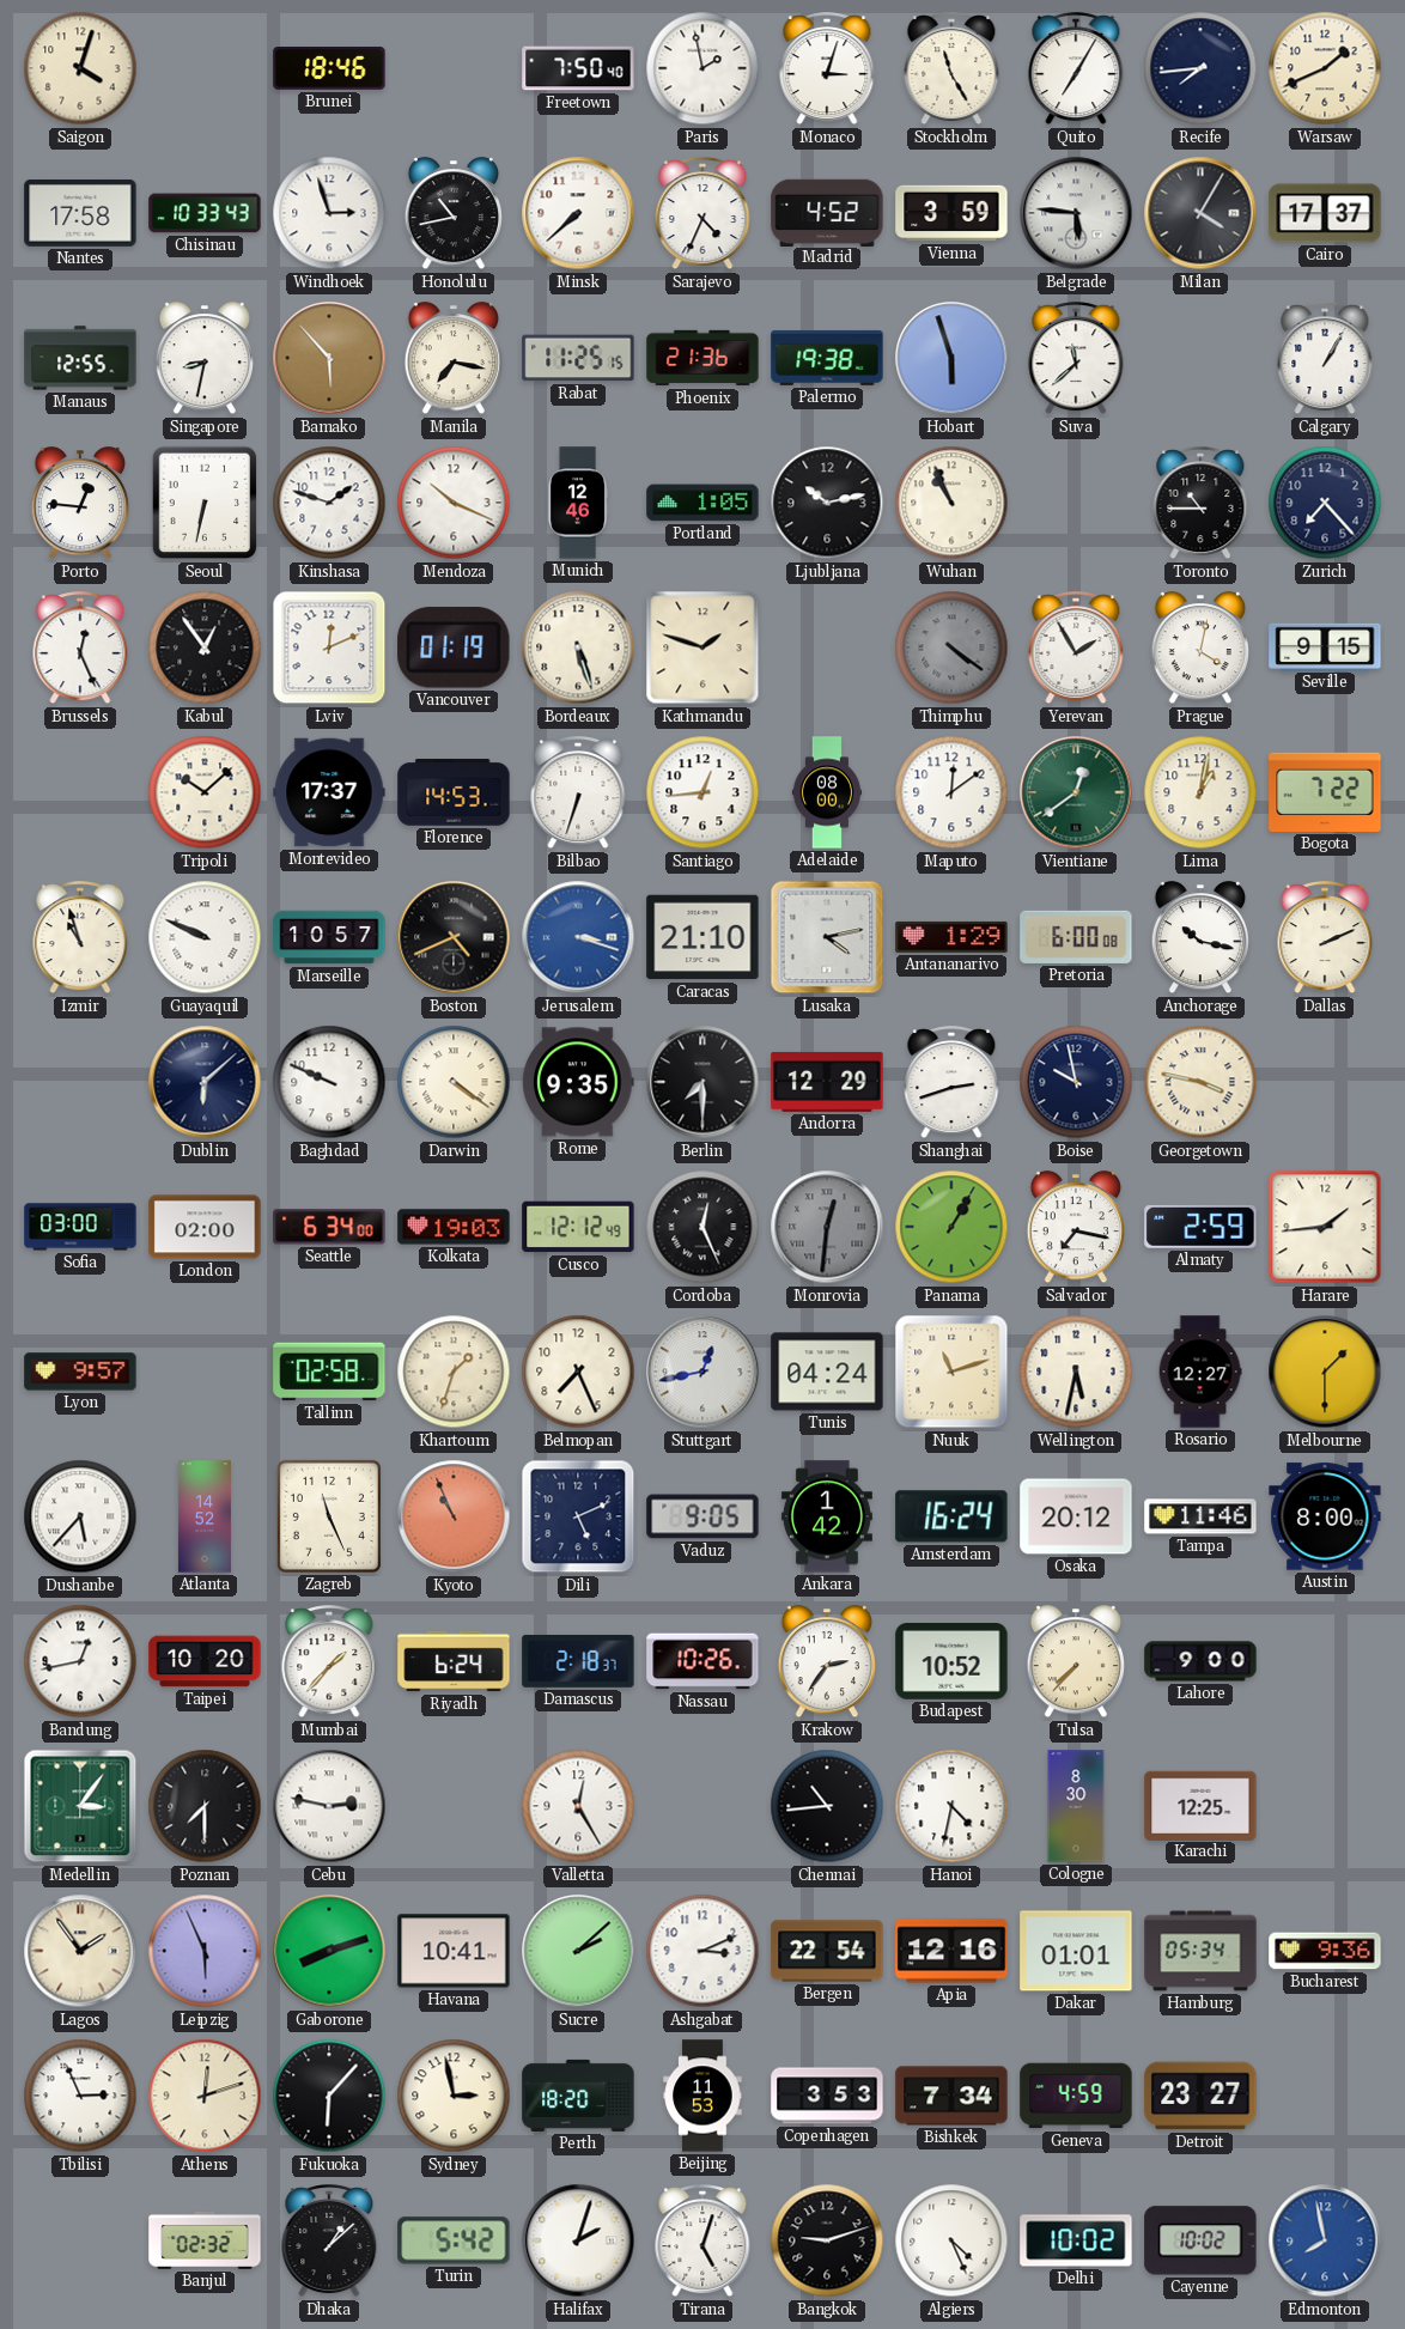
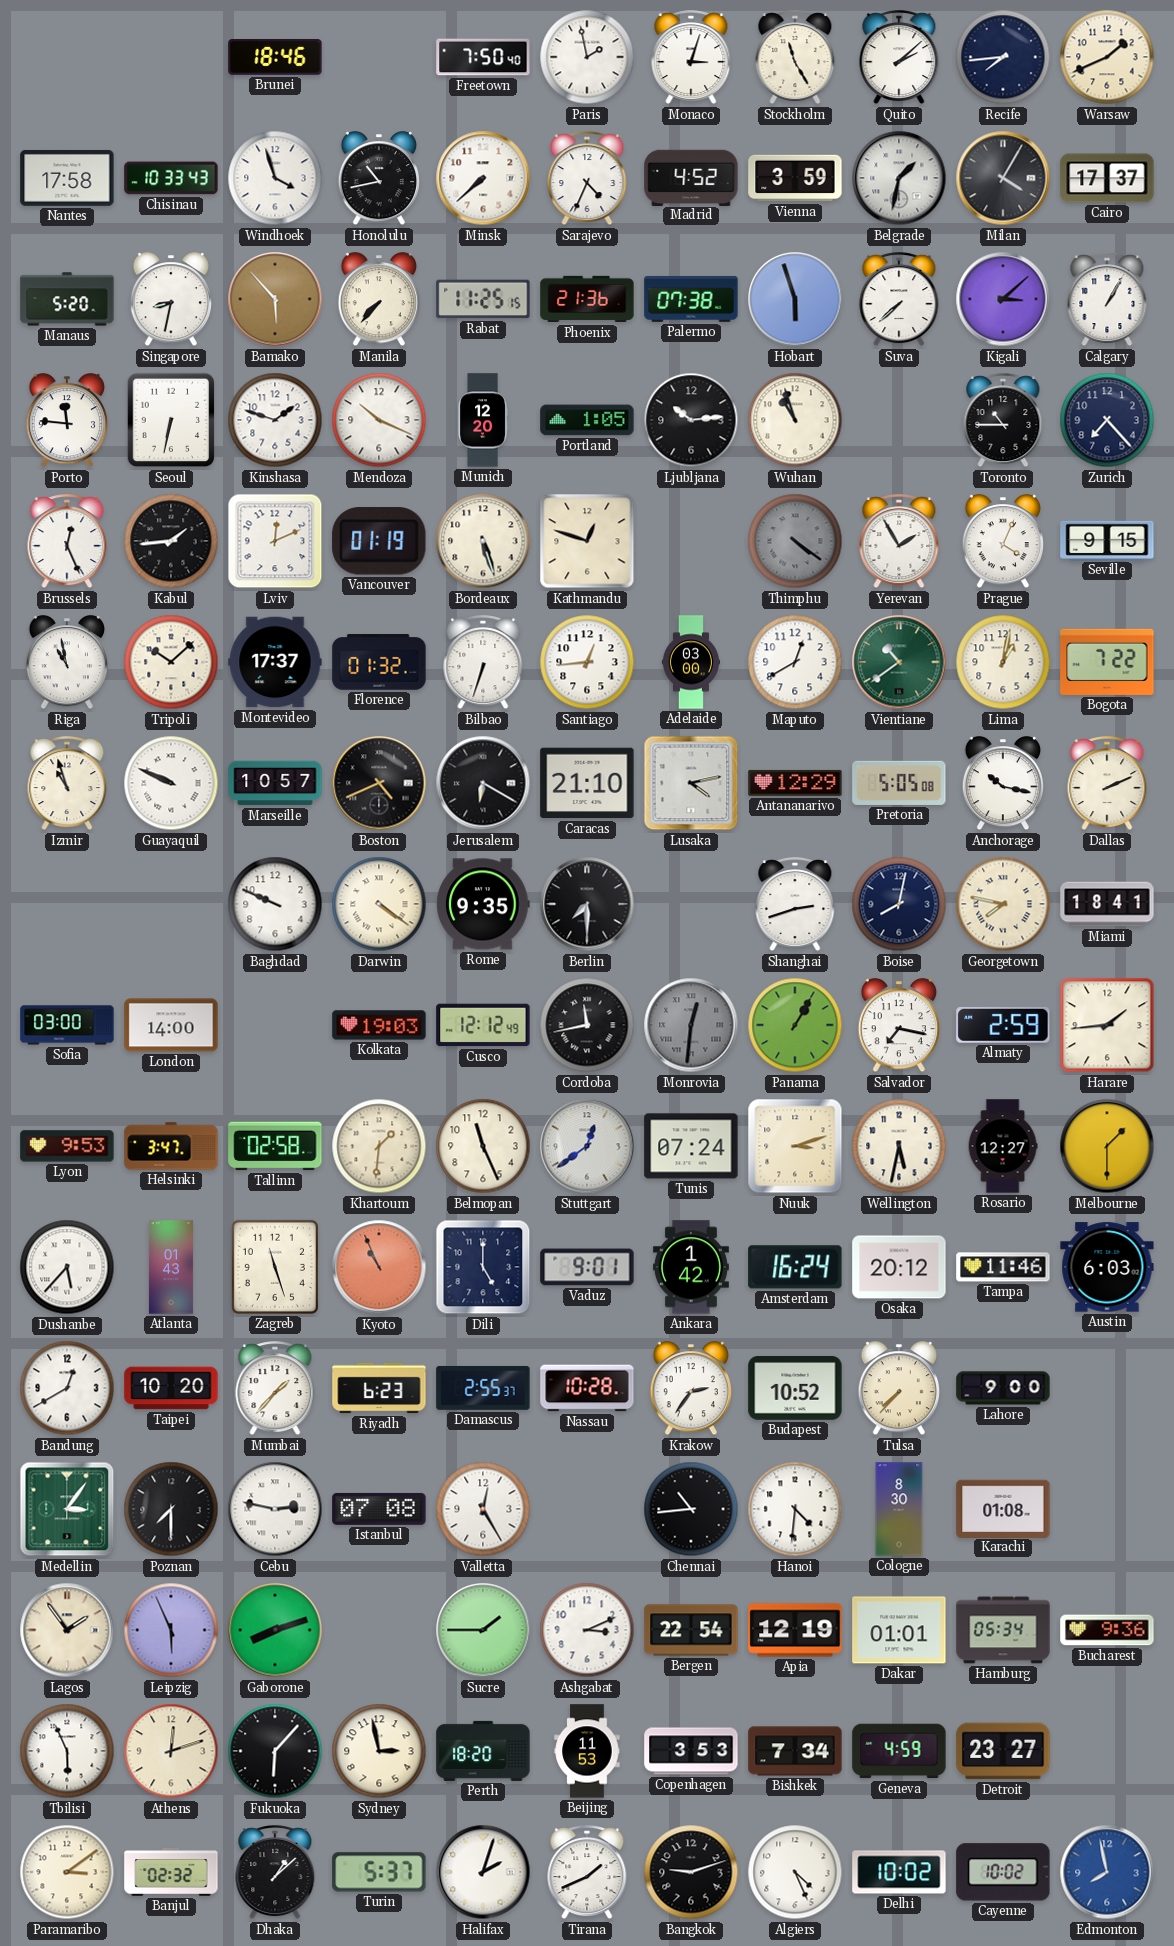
Saigon: 4:03 -> none (80, 68)
Quito: 7:05 -> 2:08 (899, 58)
Windhoek: 2:57 -> 3:57 (275, 178)
Belgrade: 5:46 -> 1:32 (899, 178)
Manaus: 12:55 -> 5:20 (67, 299)
Manila: 7:17 -> 7:37 (378, 300)
Palermo: 19:38 -> 07:38 (691, 299)
Suva: 11:38 -> 7:38 (899, 300)
Kigali: none -> 3:08 (1003, 299)
Porto: 12:46 -> 11:46 (66, 421)
Munich: 12:46 -> 12:20 (483, 420)
Ljubljana: 10:13 -> 10:14 (691, 420)
Wuhan: 10:56 -> 10:57 (795, 420)
Kabul: 12:54 -> 1:44 (171, 541)
Kathmandu: 1:48 -> 12:48 (587, 541)
Prague: 4:02 -> 4:04 (1002, 542)
Riga: none -> 10:58 (66, 663)
Florence: 14:53 -> 01:32 (379, 662)
Adelaide: 08:00 -> 03:00 (690, 662)
Maputo: 12:09 -> 12:40 (795, 662)
Vientiane: 12:39 -> 10:39 (899, 662)
Jerusalem: 3:18 -> 6:20 (483, 783)
Jerusalem dial: blue -> black (483, 783)
Antananarivo: 1:29 -> 12:29 (795, 783)
Pretoria: 6:00 -> 5:05 (899, 783)
Dublin: 6:08 -> none (205, 1082)
Andorra: 12:29 -> none (827, 1082)
Boise: 9:58 -> 8:02 (899, 904)
Georgetown: 3:47 -> 7:47 (1003, 904)
Miami: none -> 18:41 (1107, 904)
London: 02:00 -> 14:00 (171, 1025)
Seattle: 6:34 -> none (329, 1227)
Cordoba: 12:26 -> 11:43 (587, 1025)
Lyon: 9:57 -> 9:53 (67, 1146)
Helsinki: none -> 3:47 (171, 1146)
Khartoum: 1:33 -> 1:31 (379, 1146)
Belmopan: 7:26 -> 11:26 (483, 1146)
Stuttgart: 12:43 -> 12:39 (587, 1146)
Tunis: 04:24 -> 07:24 (691, 1146)
Nuuk: 11:12 -> 3:12 (795, 1146)
Atlanta: 14:52 -> 01:43 (171, 1267)
Zagreb: 11:26 -> 11:27 (275, 1267)
Dili: 5:11 -> 5:00 (483, 1267)
Vaduz: 9:05 -> 9:01 (587, 1267)
Austin: 8:00 -> 6:03 (1107, 1267)
Bandung: 12:43 -> 12:40 (67, 1388)
Riyadh: 6:24 -> 6:23 (379, 1388)
Damascus: 2:18 -> 2:55 (483, 1388)
Nassau: 10:26 -> 10:28 (587, 1388)
Istanbul: none -> 07:08 (379, 1509)
Hanoi: 4:32 -> 4:31 (795, 1509)
Karachi: 12:25 -> 01:08 (1003, 1508)
Havana: 10:41 -> none (454, 1951)
Sucre: 2:08 -> 1:45 (483, 1630)
Apia: 12:16 -> 12:19 (795, 1630)
Tbilisi: 2:56 -> 5:56 (67, 1751)
Paramaribo: none -> 3:09 (67, 1872)
Turin: 5:42 -> 5:37 (379, 1872)
Tirana: 5:03 -> 1:41 (587, 1873)
